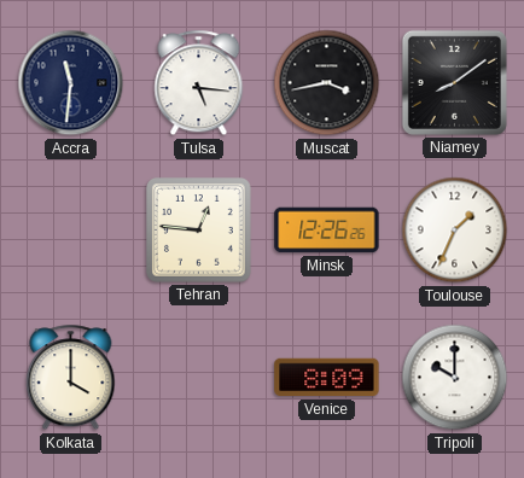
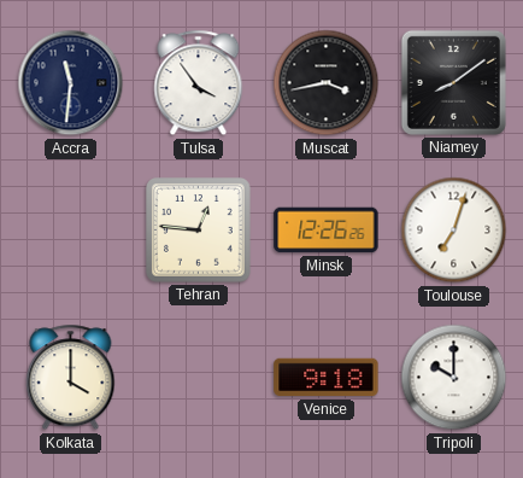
Tulsa: 5:16 -> 3:54 (199, 83)
Toulouse: 1:34 -> 7:03 (454, 231)
Venice: 8:09 -> 9:18 (327, 378)
